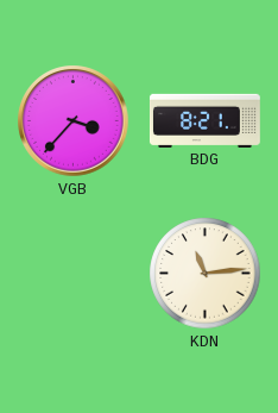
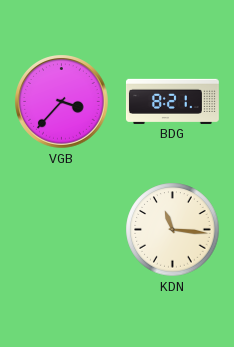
KDN: 11:14 -> 11:16 (173, 230)
